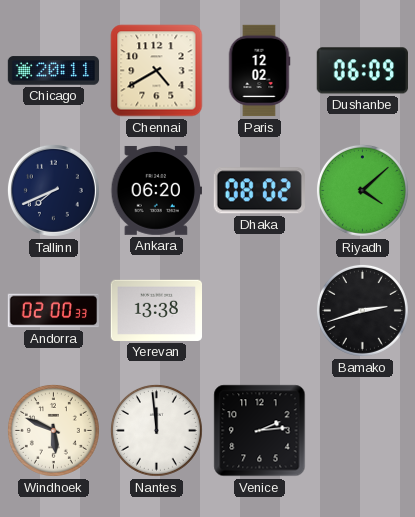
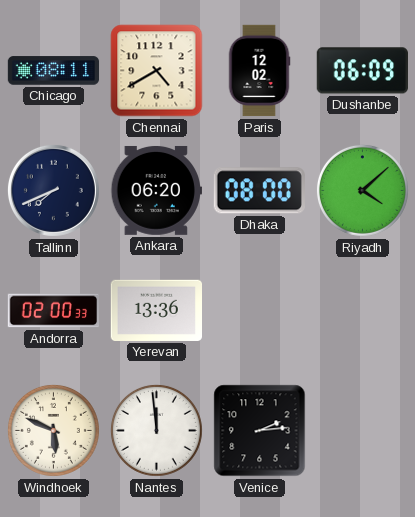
Chicago: 20:11 -> 08:11 (54, 71)
Dhaka: 08:02 -> 08:00 (259, 191)
Yerevan: 13:38 -> 13:36 (156, 310)
Bamako: 2:42 -> none (362, 310)
